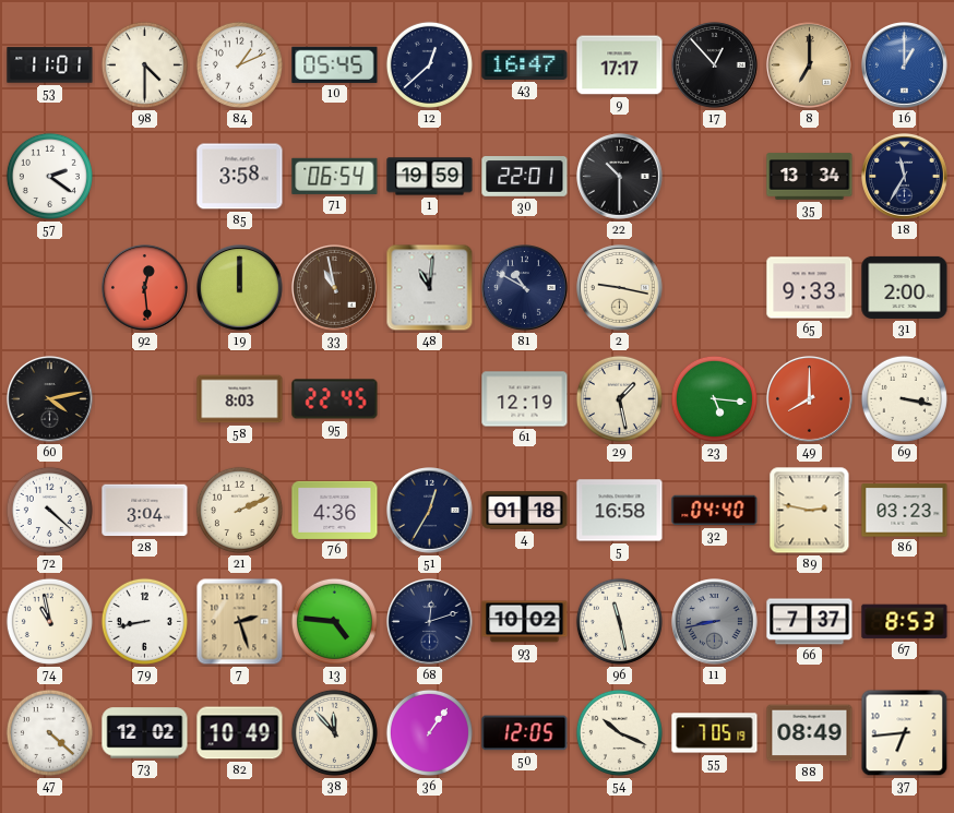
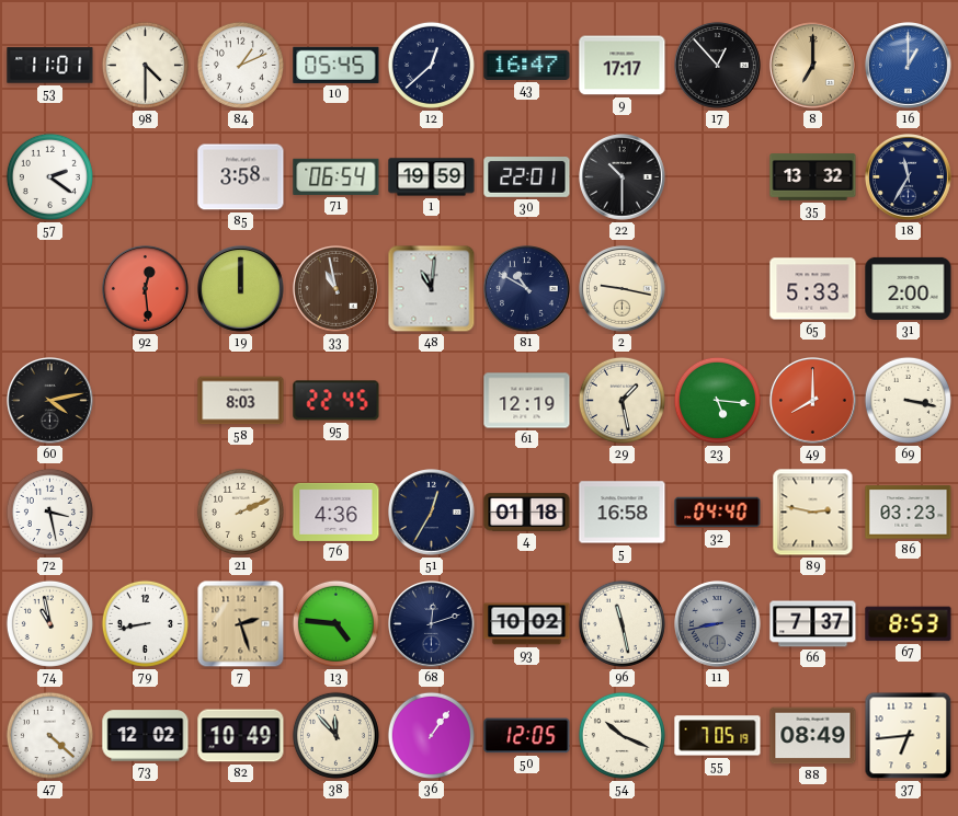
35: 13:34 -> 13:32 (813, 177)
65: 9:33 -> 5:33 (813, 289)
72: 4:22 -> 3:28 (49, 512)
28: 3:04 -> none (145, 511)
